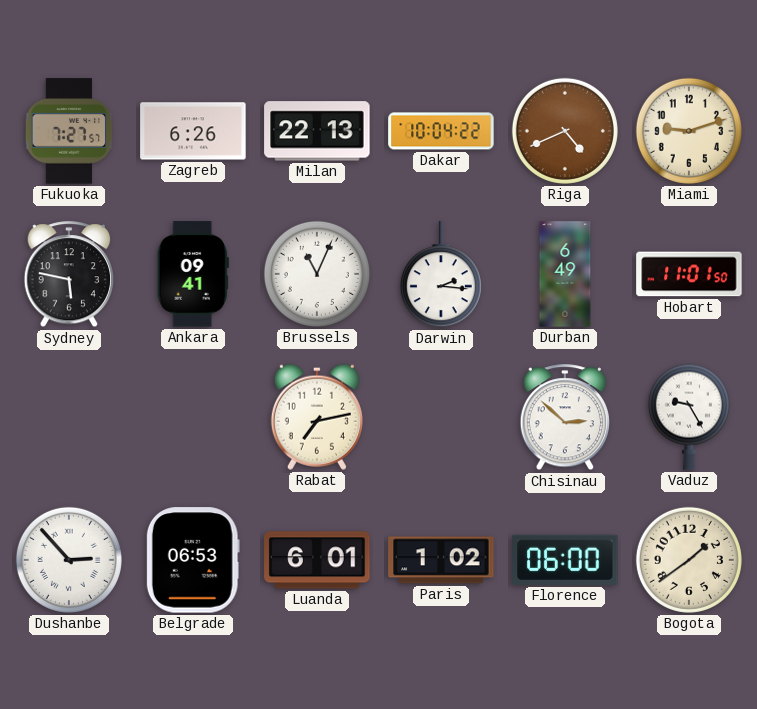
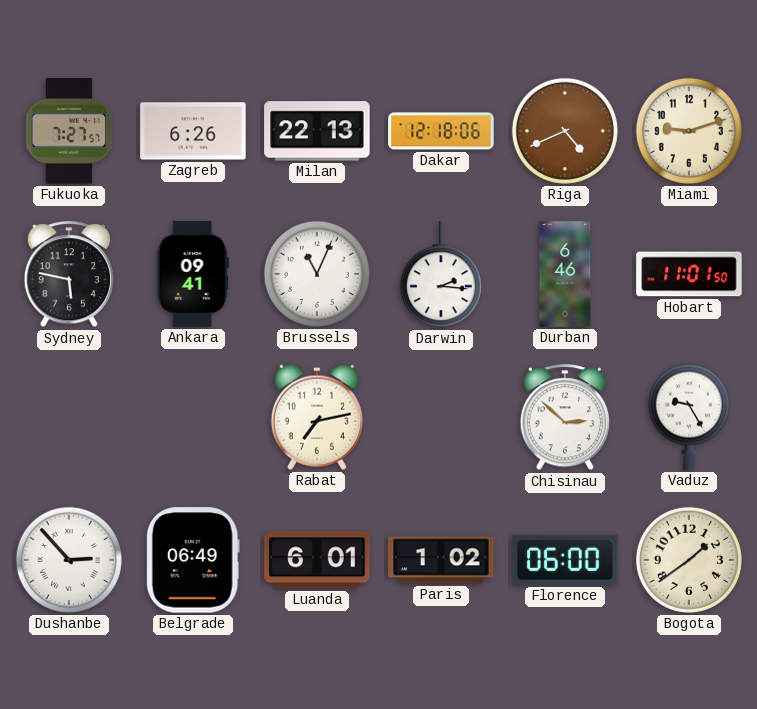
Dakar: 10:04 -> 12:18 (441, 131)
Durban: 6:49 -> 6:46 (565, 274)
Belgrade: 06:53 -> 06:49 (193, 560)
